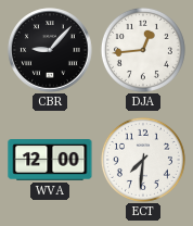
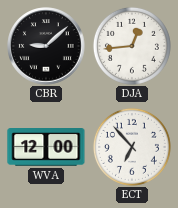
CBR: 9:07 -> 9:08 (46, 46)
ECT: 7:31 -> 6:53 (132, 147)
